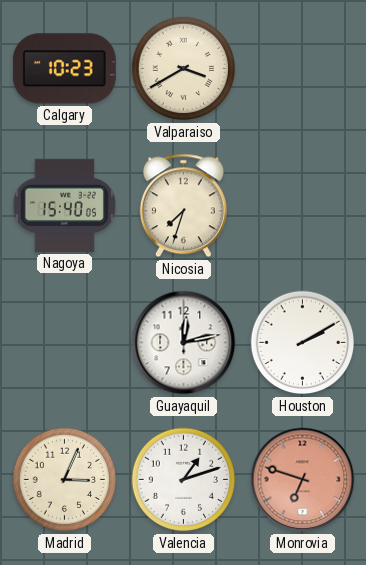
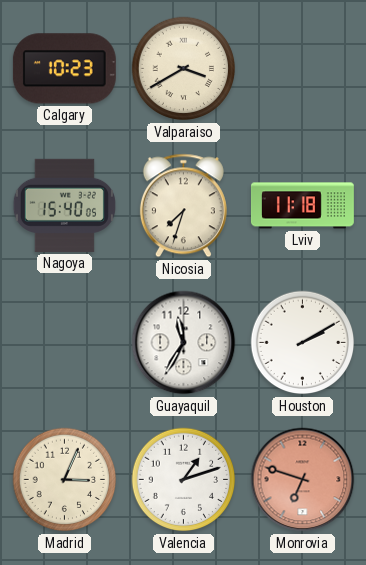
Lviv: none -> 11:18 (302, 206)
Guayaquil: 12:13 -> 11:35 (184, 343)
